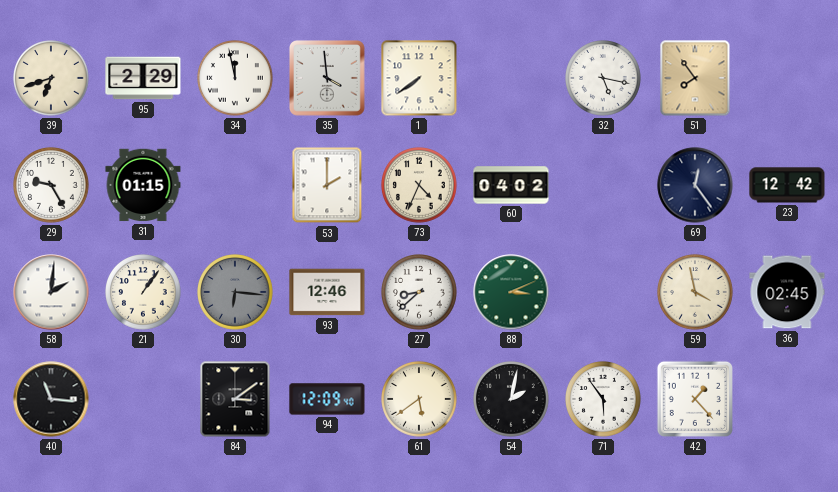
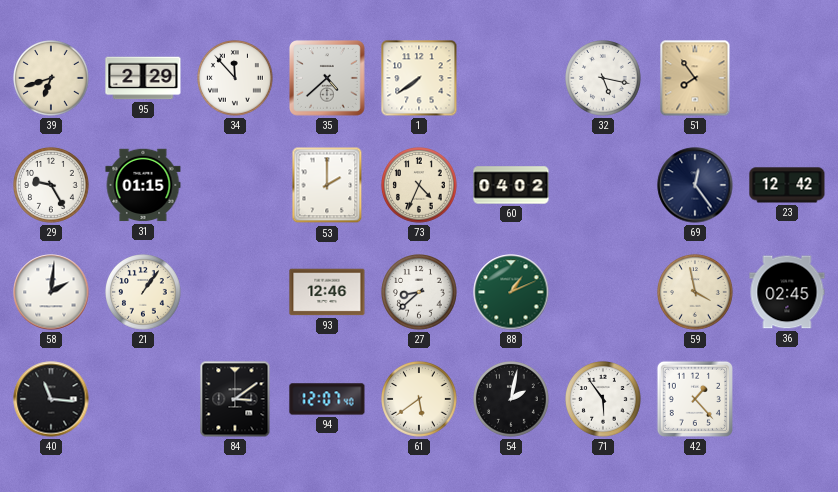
34: 11:58 -> 11:53 (236, 79)
35: 3:59 -> 4:38 (328, 79)
30: 6:16 -> none (236, 293)
88: 3:11 -> 1:11 (511, 292)
94: 12:09 -> 12:07 (327, 399)
